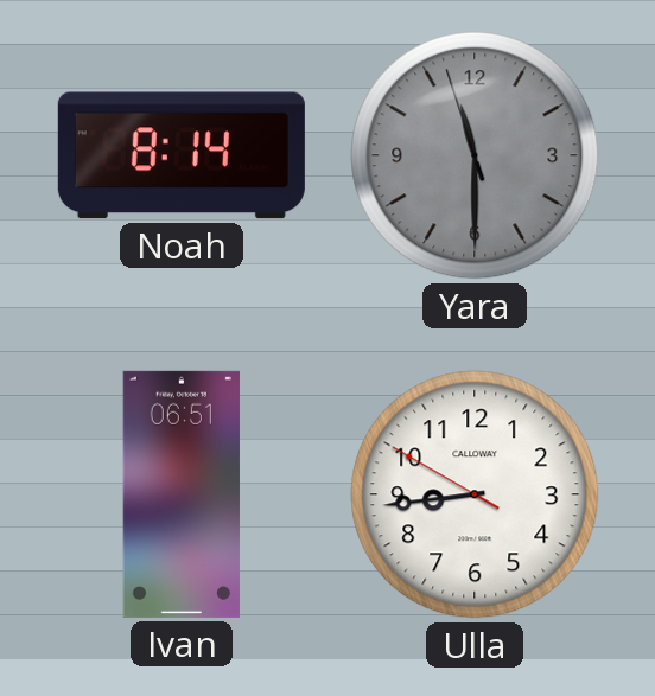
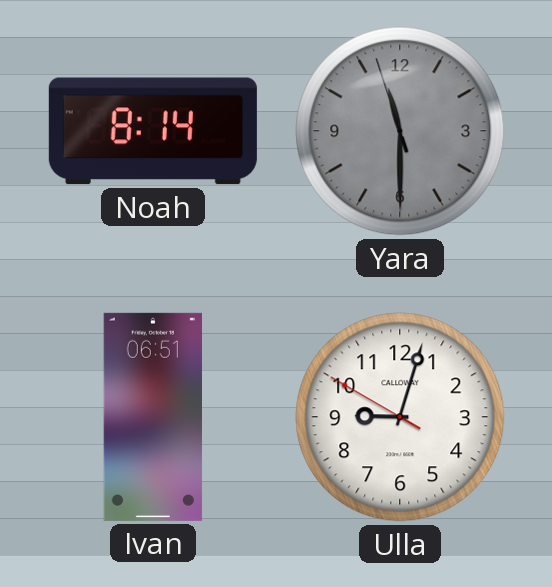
Ulla: 8:43 -> 9:02 (400, 417)
